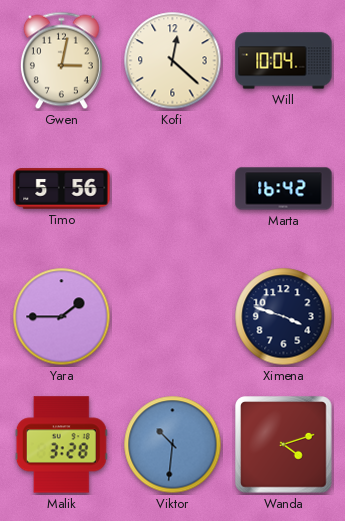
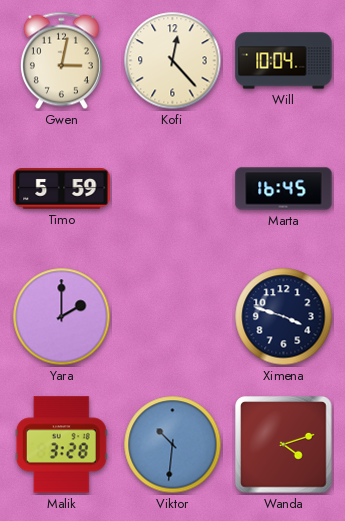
Kofi: 12:22 -> 12:23 (173, 61)
Timo: 5:56 -> 5:59 (62, 189)
Marta: 16:42 -> 16:45 (284, 189)
Yara: 1:45 -> 2:00 (62, 317)
